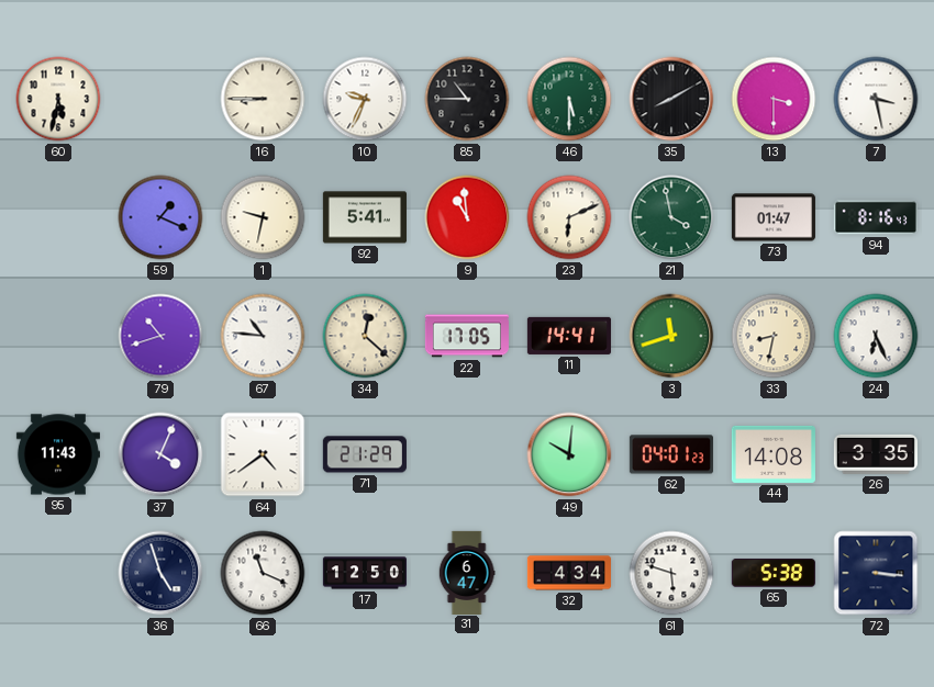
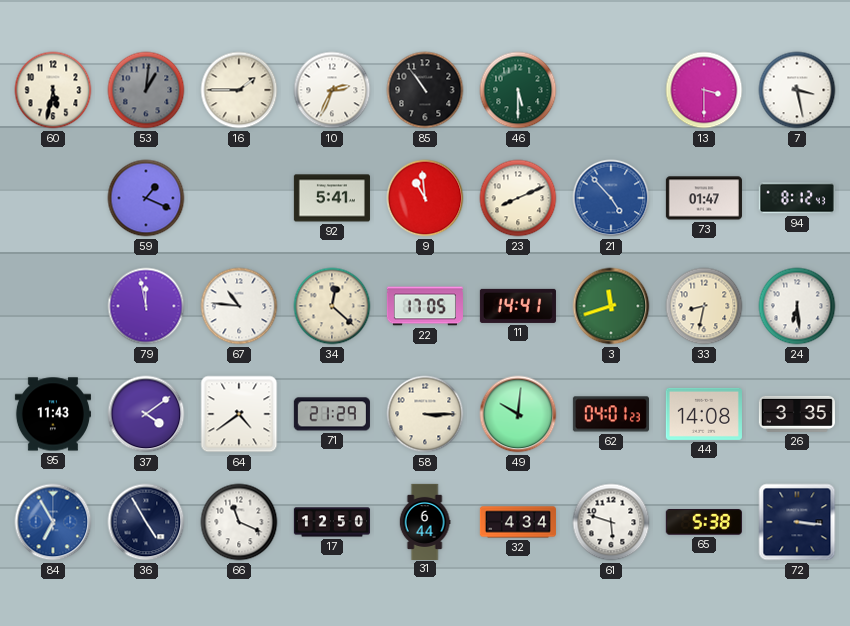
53: none -> 1:01 (146, 90)
16: 8:45 -> 1:45 (239, 90)
10: 9:34 -> 2:34 (332, 90)
85: 10:45 -> 10:54 (425, 90)
35: 8:10 -> none (671, 99)
1: 9:32 -> none (263, 217)
23: 6:11 -> 8:11 (518, 198)
21: 3:58 -> 4:53 (611, 198)
21 dial: green -> blue (611, 198)
94: 8:16 -> 8:12 (797, 198)
79: 10:42 -> 11:58 (146, 306)
24: 6:26 -> 6:29 (797, 306)
37: 4:04 -> 4:09 (146, 414)
58: none -> 3:15 (425, 414)
84: none -> 6:55 (53, 522)
36: 4:57 -> 4:55 (146, 522)
31: 6:47 -> 6:44 (425, 521)
